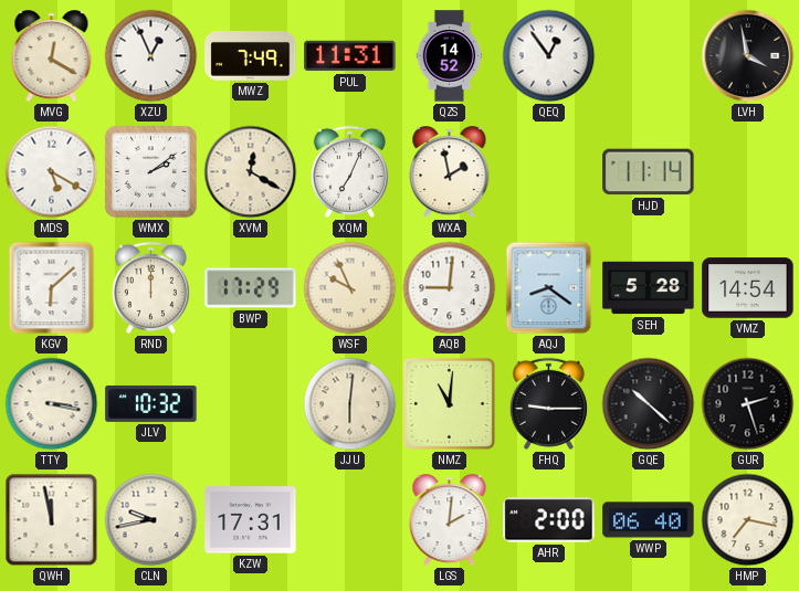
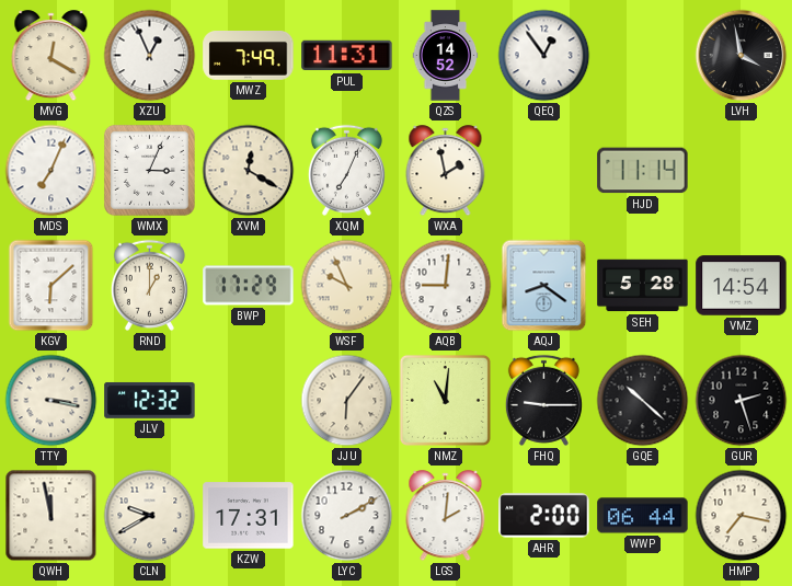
MDS: 5:20 -> 7:04 (51, 171)
WMX: 2:09 -> 3:04 (149, 170)
RND: 12:00 -> 1:00 (149, 285)
JLV: 10:32 -> 12:32 (150, 400)
JJU: 6:01 -> 6:06 (347, 401)
CLN: 9:43 -> 9:40 (150, 516)
LYC: none -> 2:10 (347, 516)
WWP: 06:40 -> 06:44 (643, 516)
